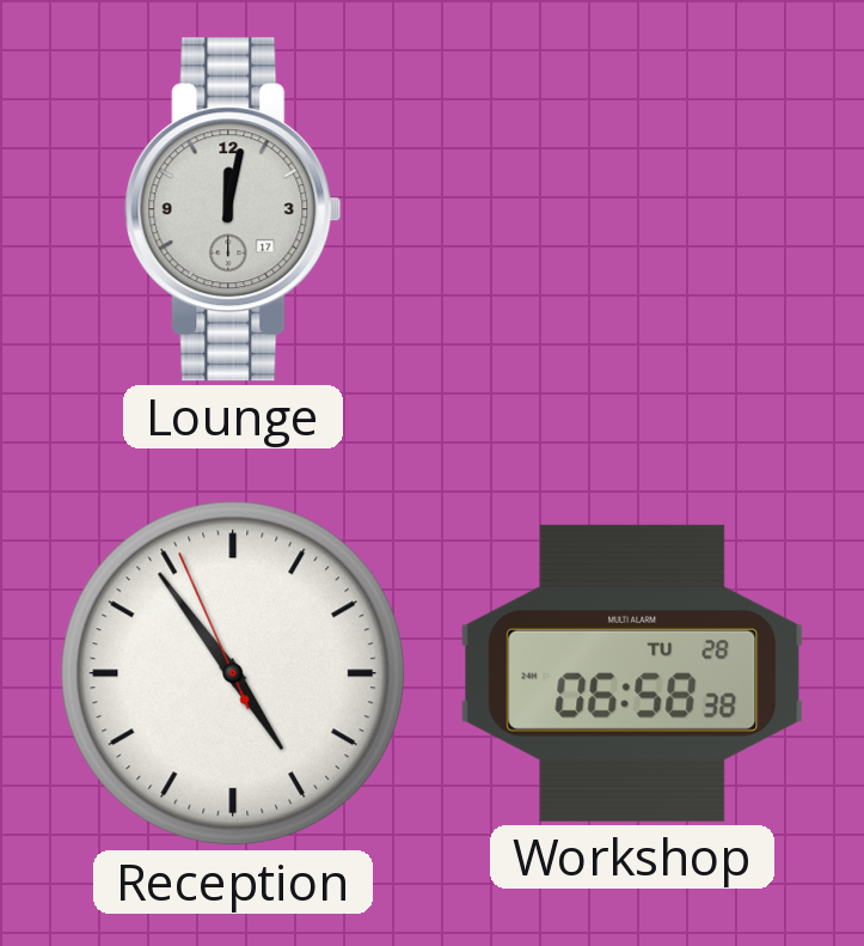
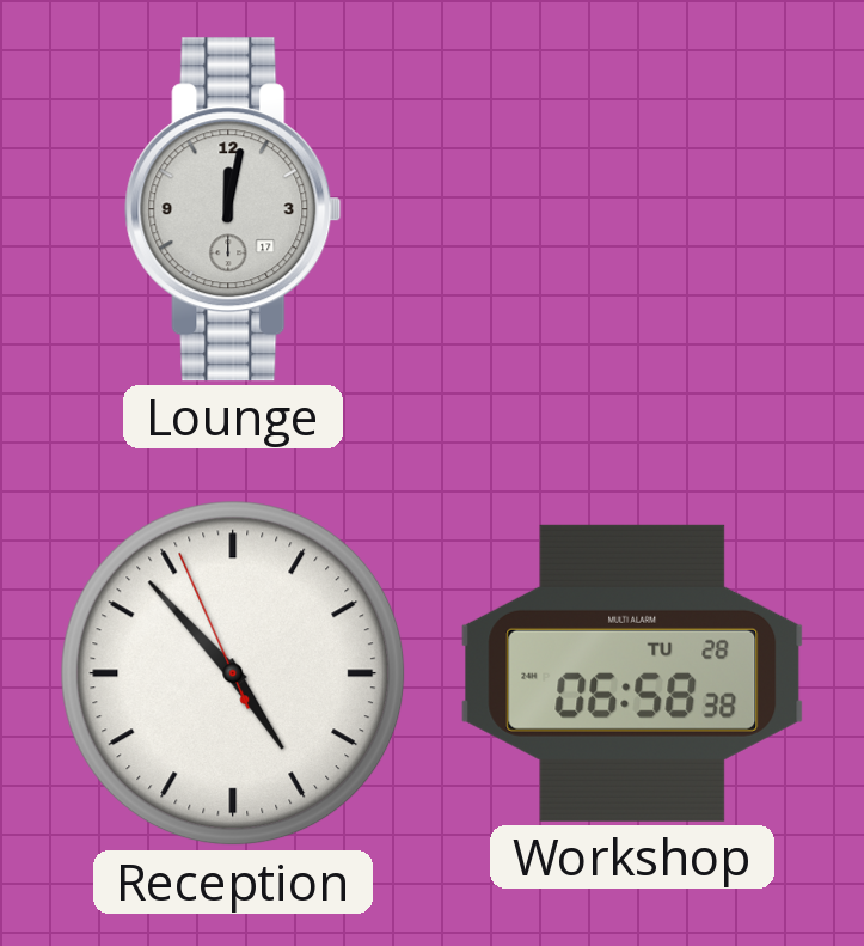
Reception: 4:53 -> 4:52 (233, 673)
